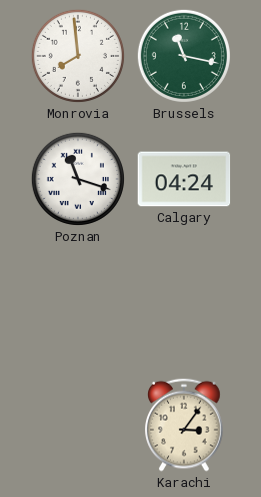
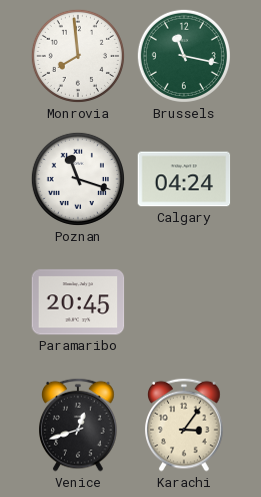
Paramaribo: none -> 20:45 (78, 302)
Venice: none -> 12:42 (79, 425)
